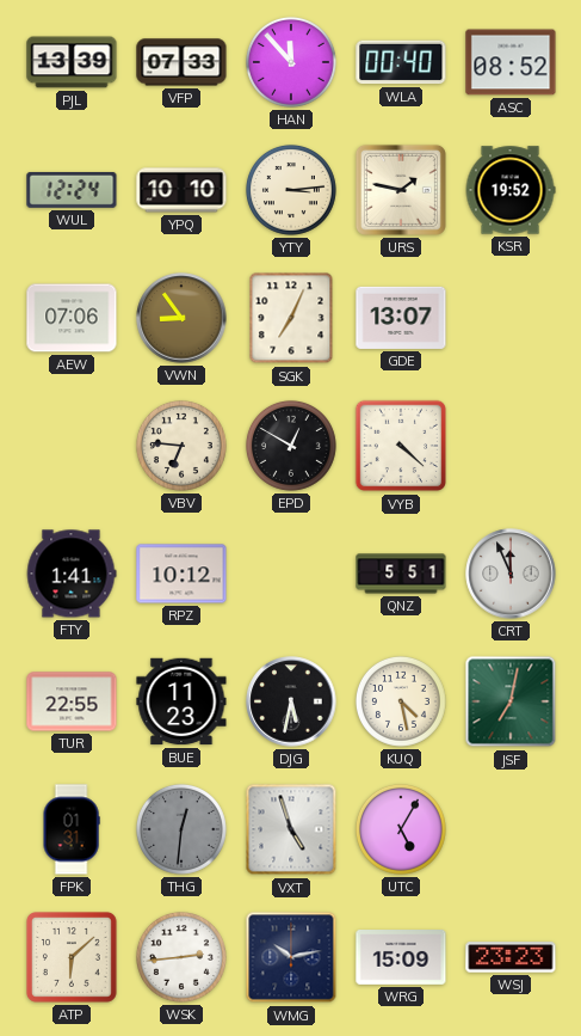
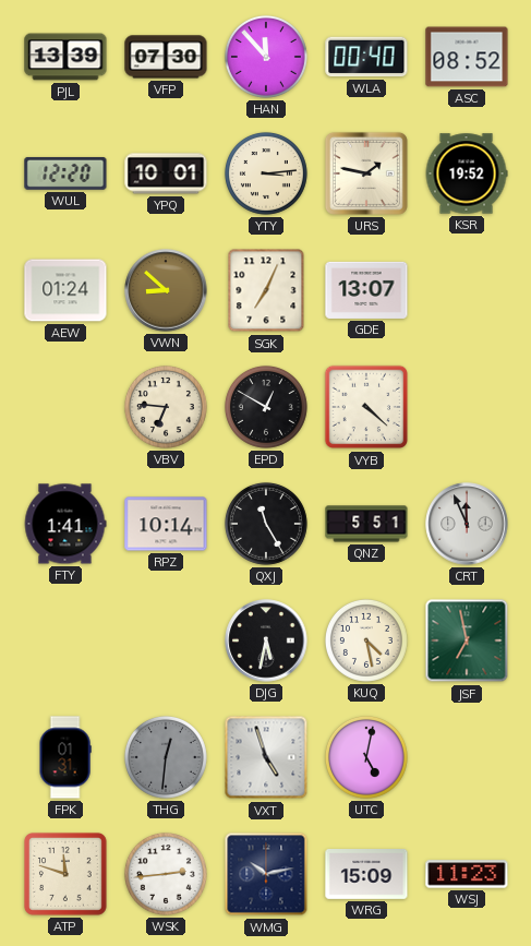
VFP: 07:33 -> 07:30 (166, 57)
WUL: 12:24 -> 12:20 (65, 173)
YPQ: 10:10 -> 10:01 (166, 173)
AEW: 07:06 -> 01:24 (65, 290)
VWN: 8:54 -> 8:52 (166, 290)
RPZ: 10:12 -> 10:14 (166, 524)
QXJ: none -> 11:25 (266, 524)
TUR: 22:55 -> none (72, 701)
BUE: 11:23 -> none (181, 701)
JSF: 7:02 -> 6:58 (467, 640)
UTC: 5:05 -> 5:02 (366, 757)
ATP: 6:08 -> 11:48 (67, 875)
WSJ: 23:23 -> 11:23 (467, 874)
